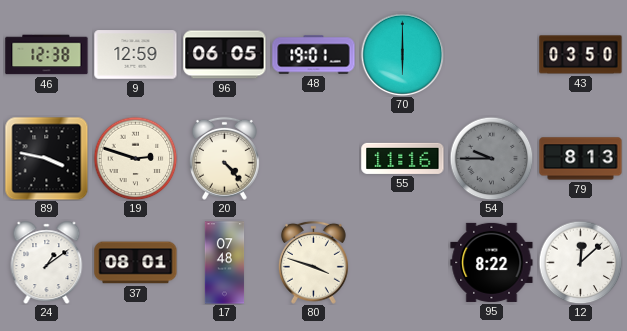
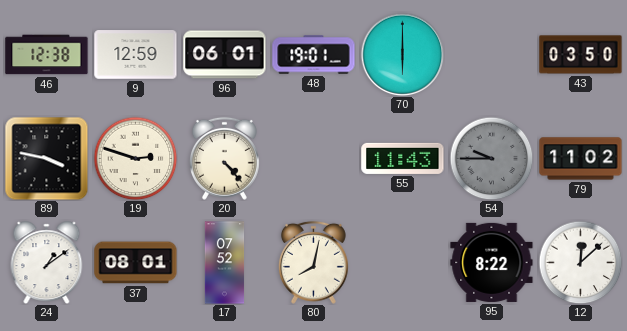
96: 06:05 -> 06:01 (225, 55)
55: 11:16 -> 11:43 (403, 158)
79: 8:13 -> 11:02 (581, 159)
17: 07:48 -> 07:52 (225, 263)
80: 3:48 -> 8:02 (313, 262)
